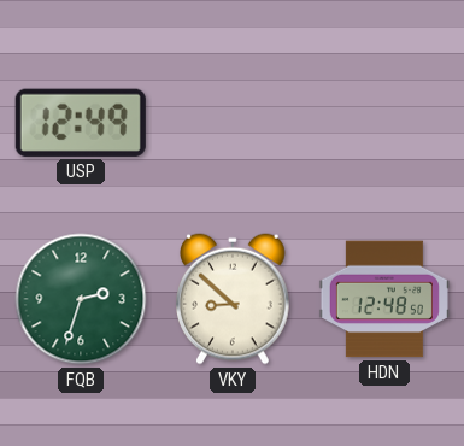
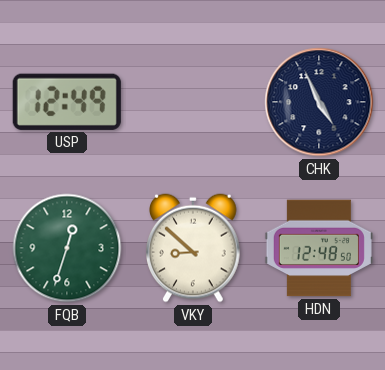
CHK: none -> 4:56 (319, 102)
FQB: 2:33 -> 12:33 (67, 248)
